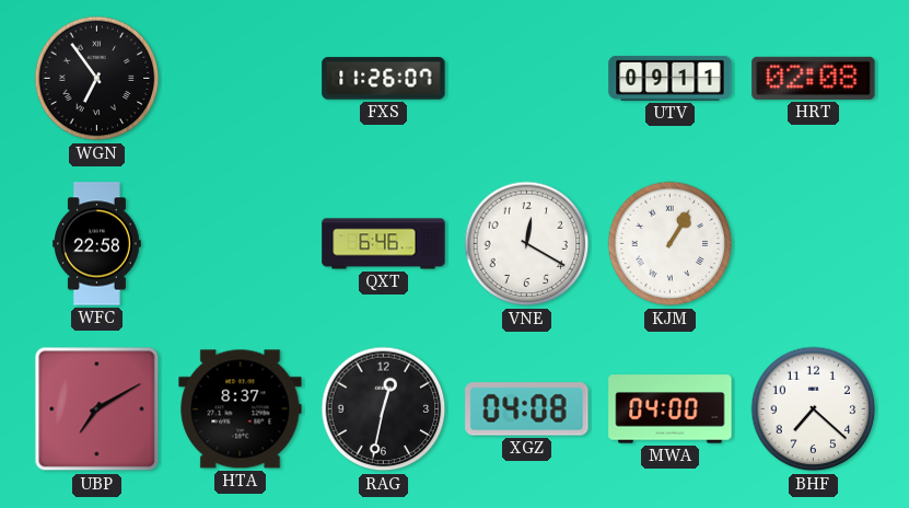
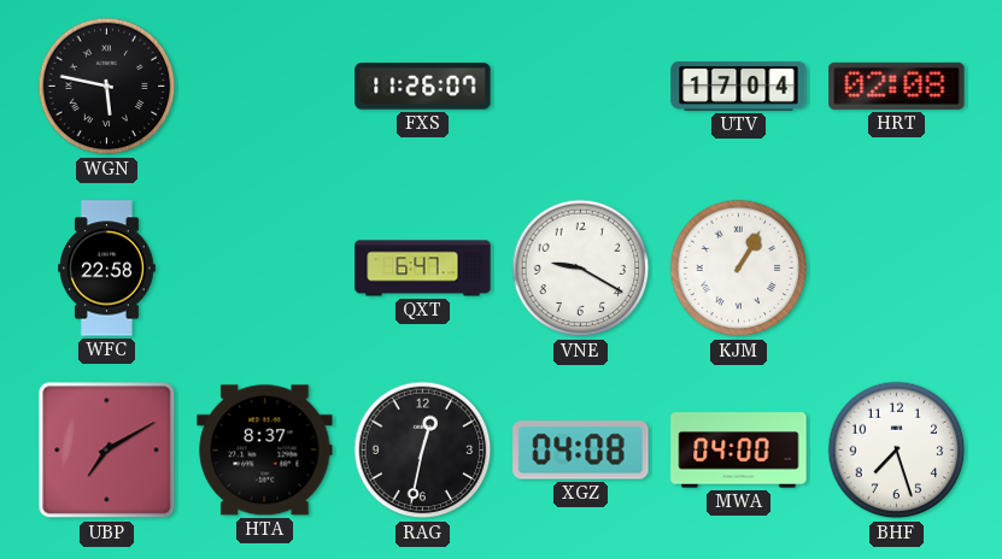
WGN: 6:54 -> 5:47 (107, 87)
UTV: 09:11 -> 17:04 (739, 86)
QXT: 6:46 -> 6:47 (423, 269)
VNE: 12:20 -> 9:20 (581, 269)
BHF: 7:22 -> 7:27 (897, 451)
